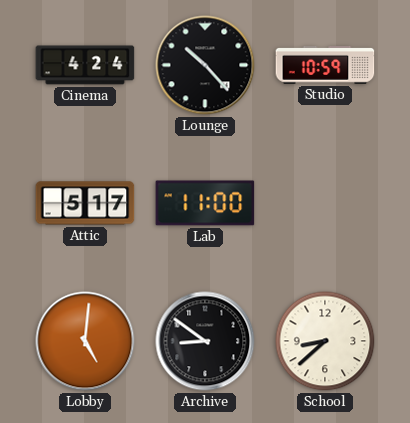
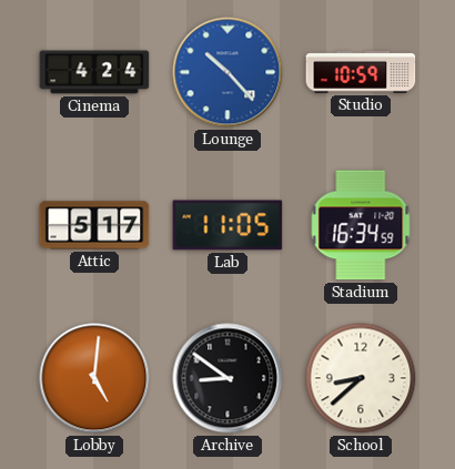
Lounge dial: black -> blue (228, 72)
Lab: 11:00 -> 11:05 (228, 225)
Stadium: none -> 16:34 (361, 225)
